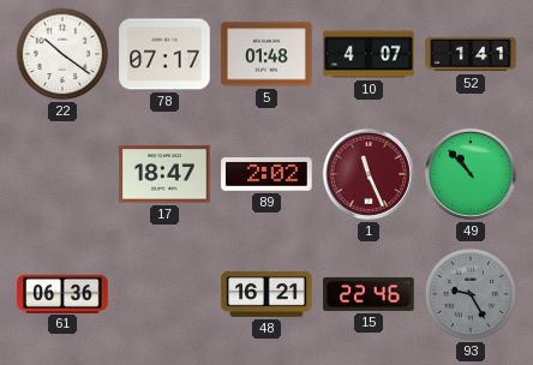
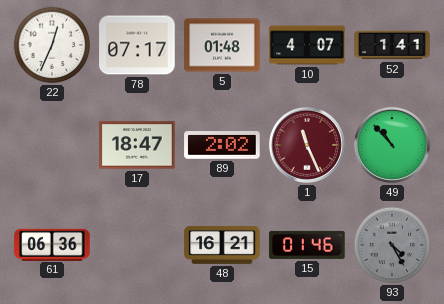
22: 10:21 -> 12:34 (52, 45)
15: 22:46 -> 01:46 (307, 245)
93: 9:25 -> 4:25 (392, 245)
